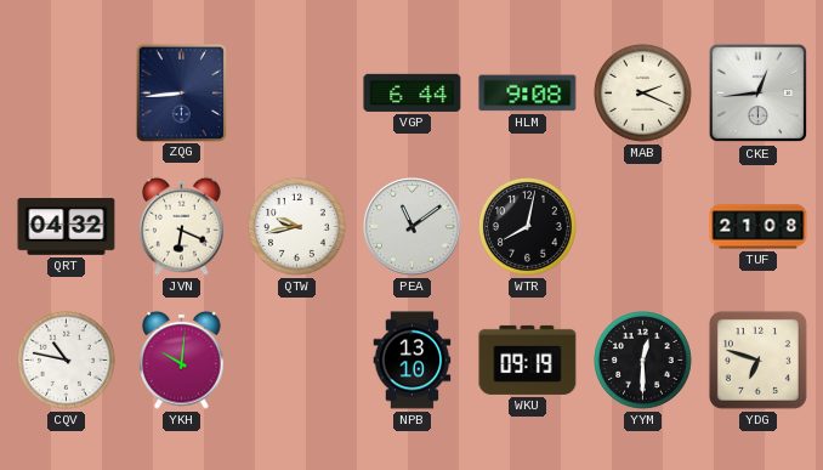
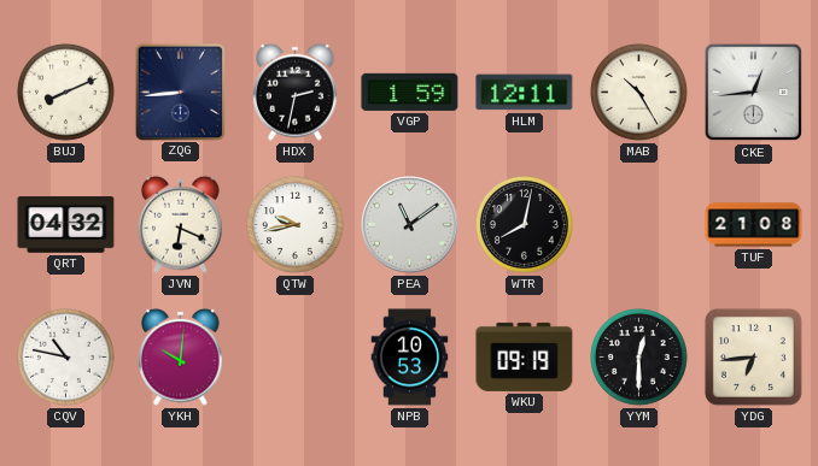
BUJ: none -> 8:11 (66, 93)
HDX: none -> 2:32 (296, 92)
VGP: 6:44 -> 1:59 (410, 92)
HLM: 9:08 -> 12:11 (525, 93)
MAB: 2:19 -> 10:25 (639, 93)
NPB: 13:10 -> 10:53 (410, 358)
YDG: 6:48 -> 6:44 (753, 356)
